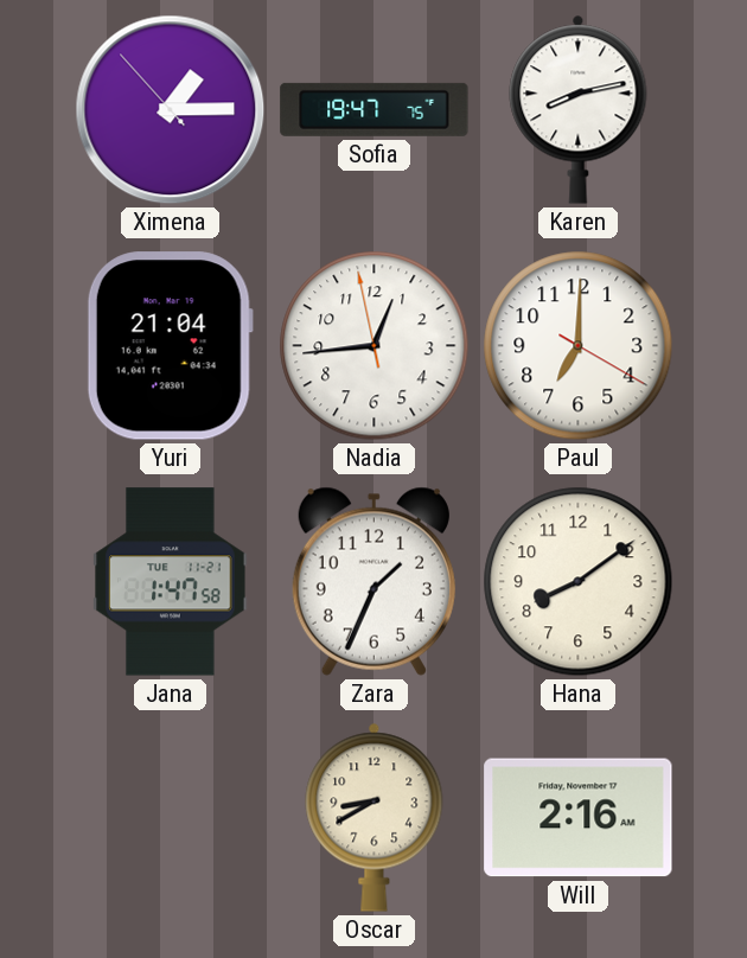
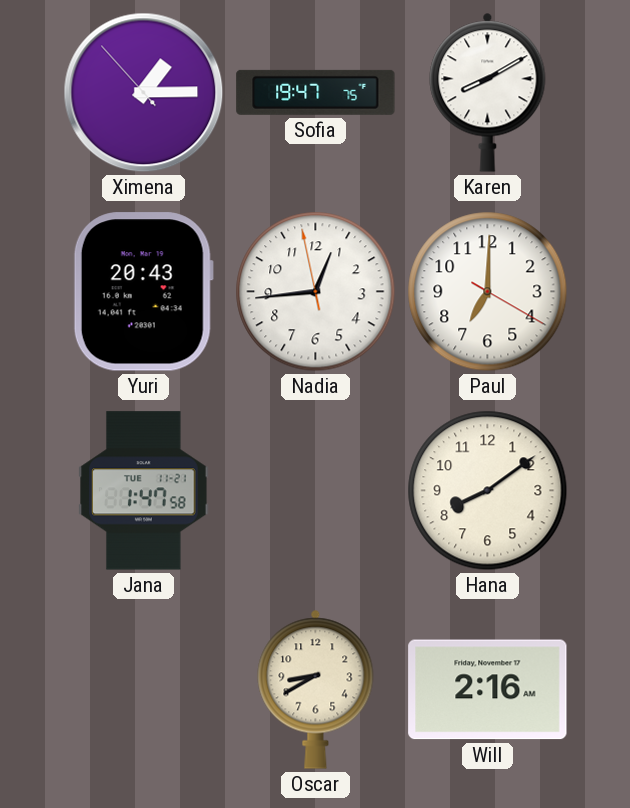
Karen: 8:13 -> 8:10 (488, 92)
Yuri: 21:04 -> 20:43 (143, 292)
Zara: 1:34 -> none (373, 581)
